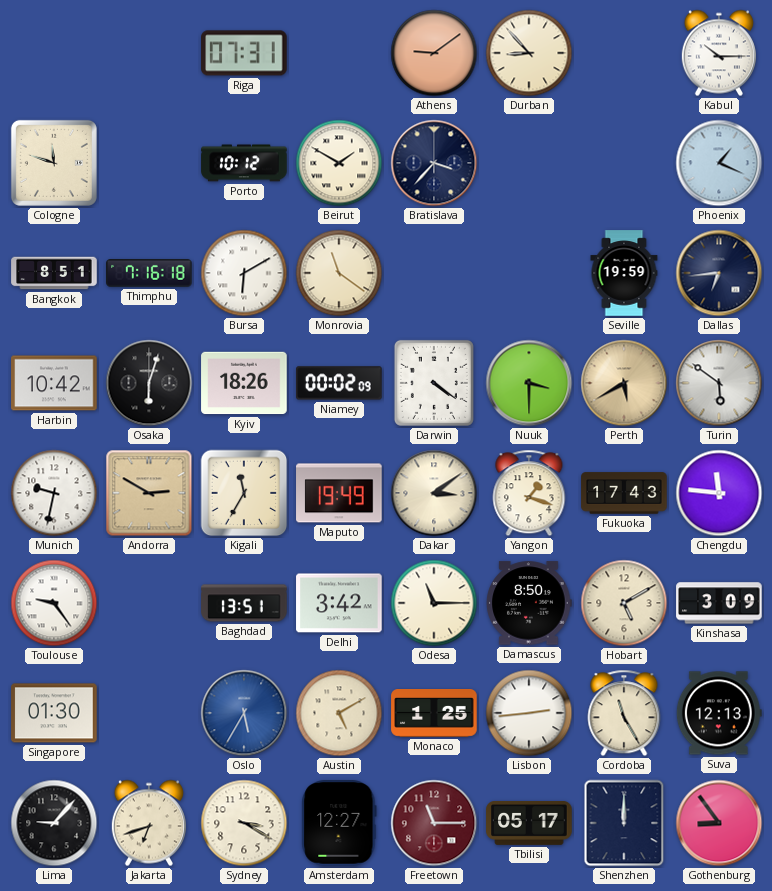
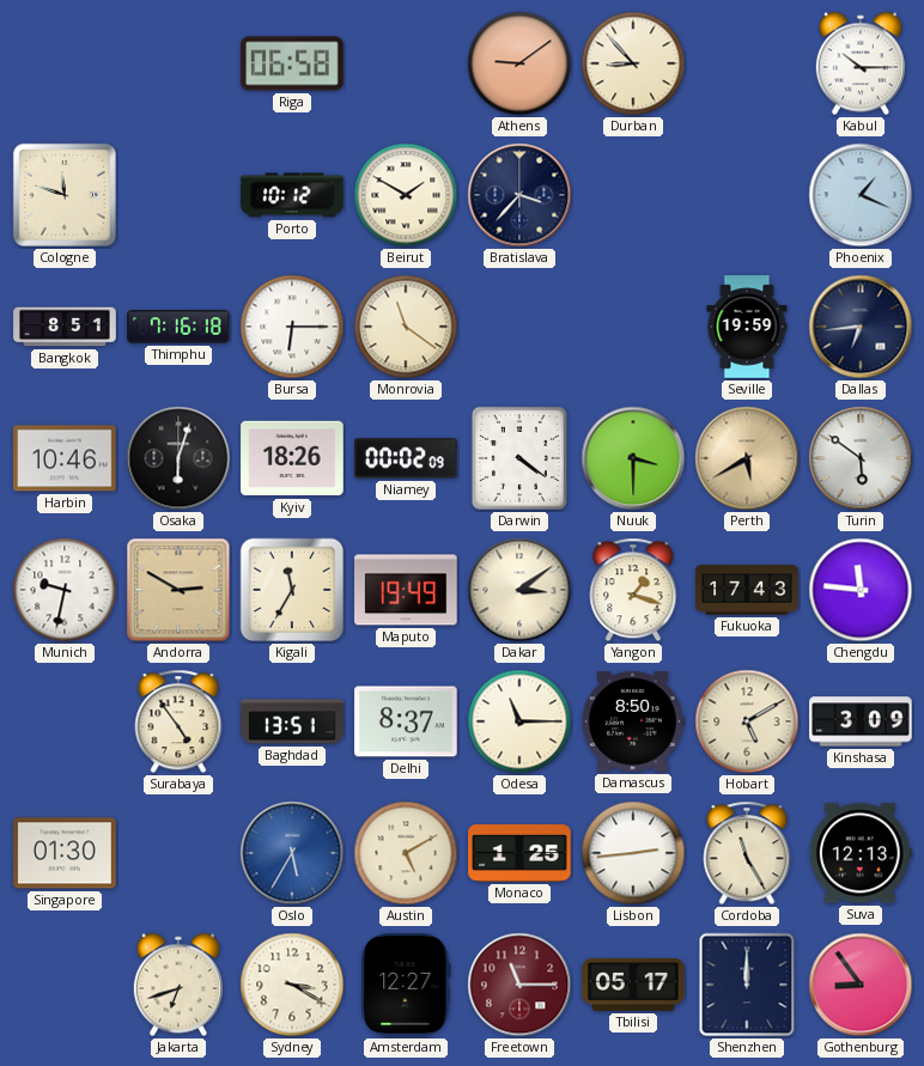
Riga: 07:31 -> 06:58 (292, 63)
Bursa: 6:10 -> 6:15 (292, 327)
Harbin: 10:42 -> 10:46 (65, 458)
Toulouse: 9:24 -> none (54, 603)
Surabaya: none -> 4:54 (178, 721)
Delhi: 3:42 -> 8:37 (406, 721)
Lima: 9:07 -> none (54, 823)
